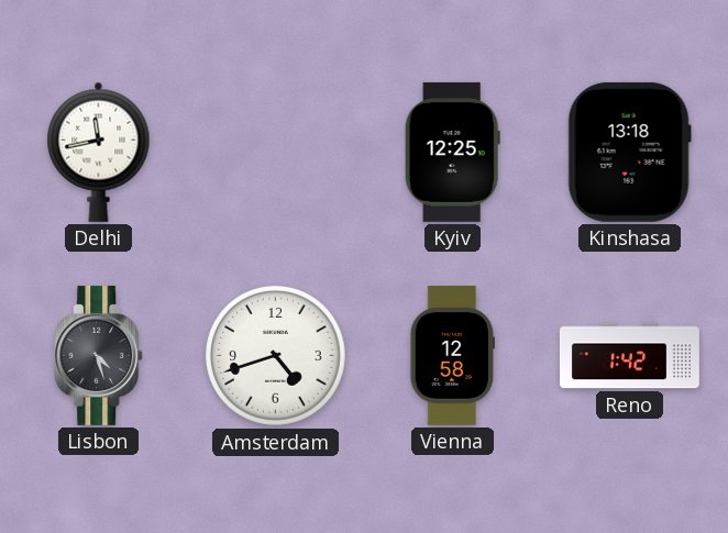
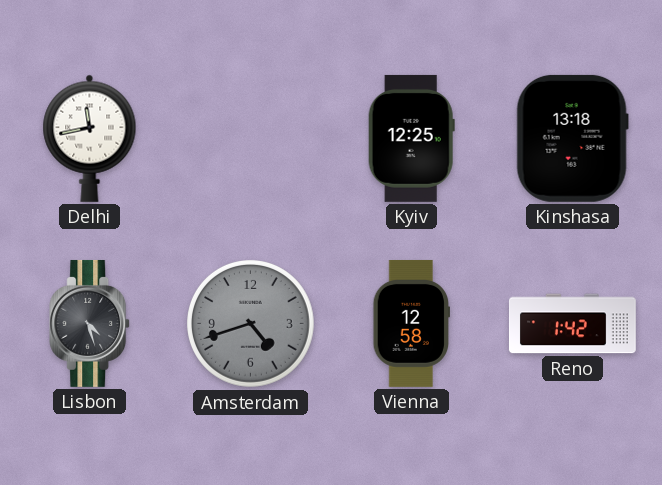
Amsterdam dial: white -> grey (251, 324)
